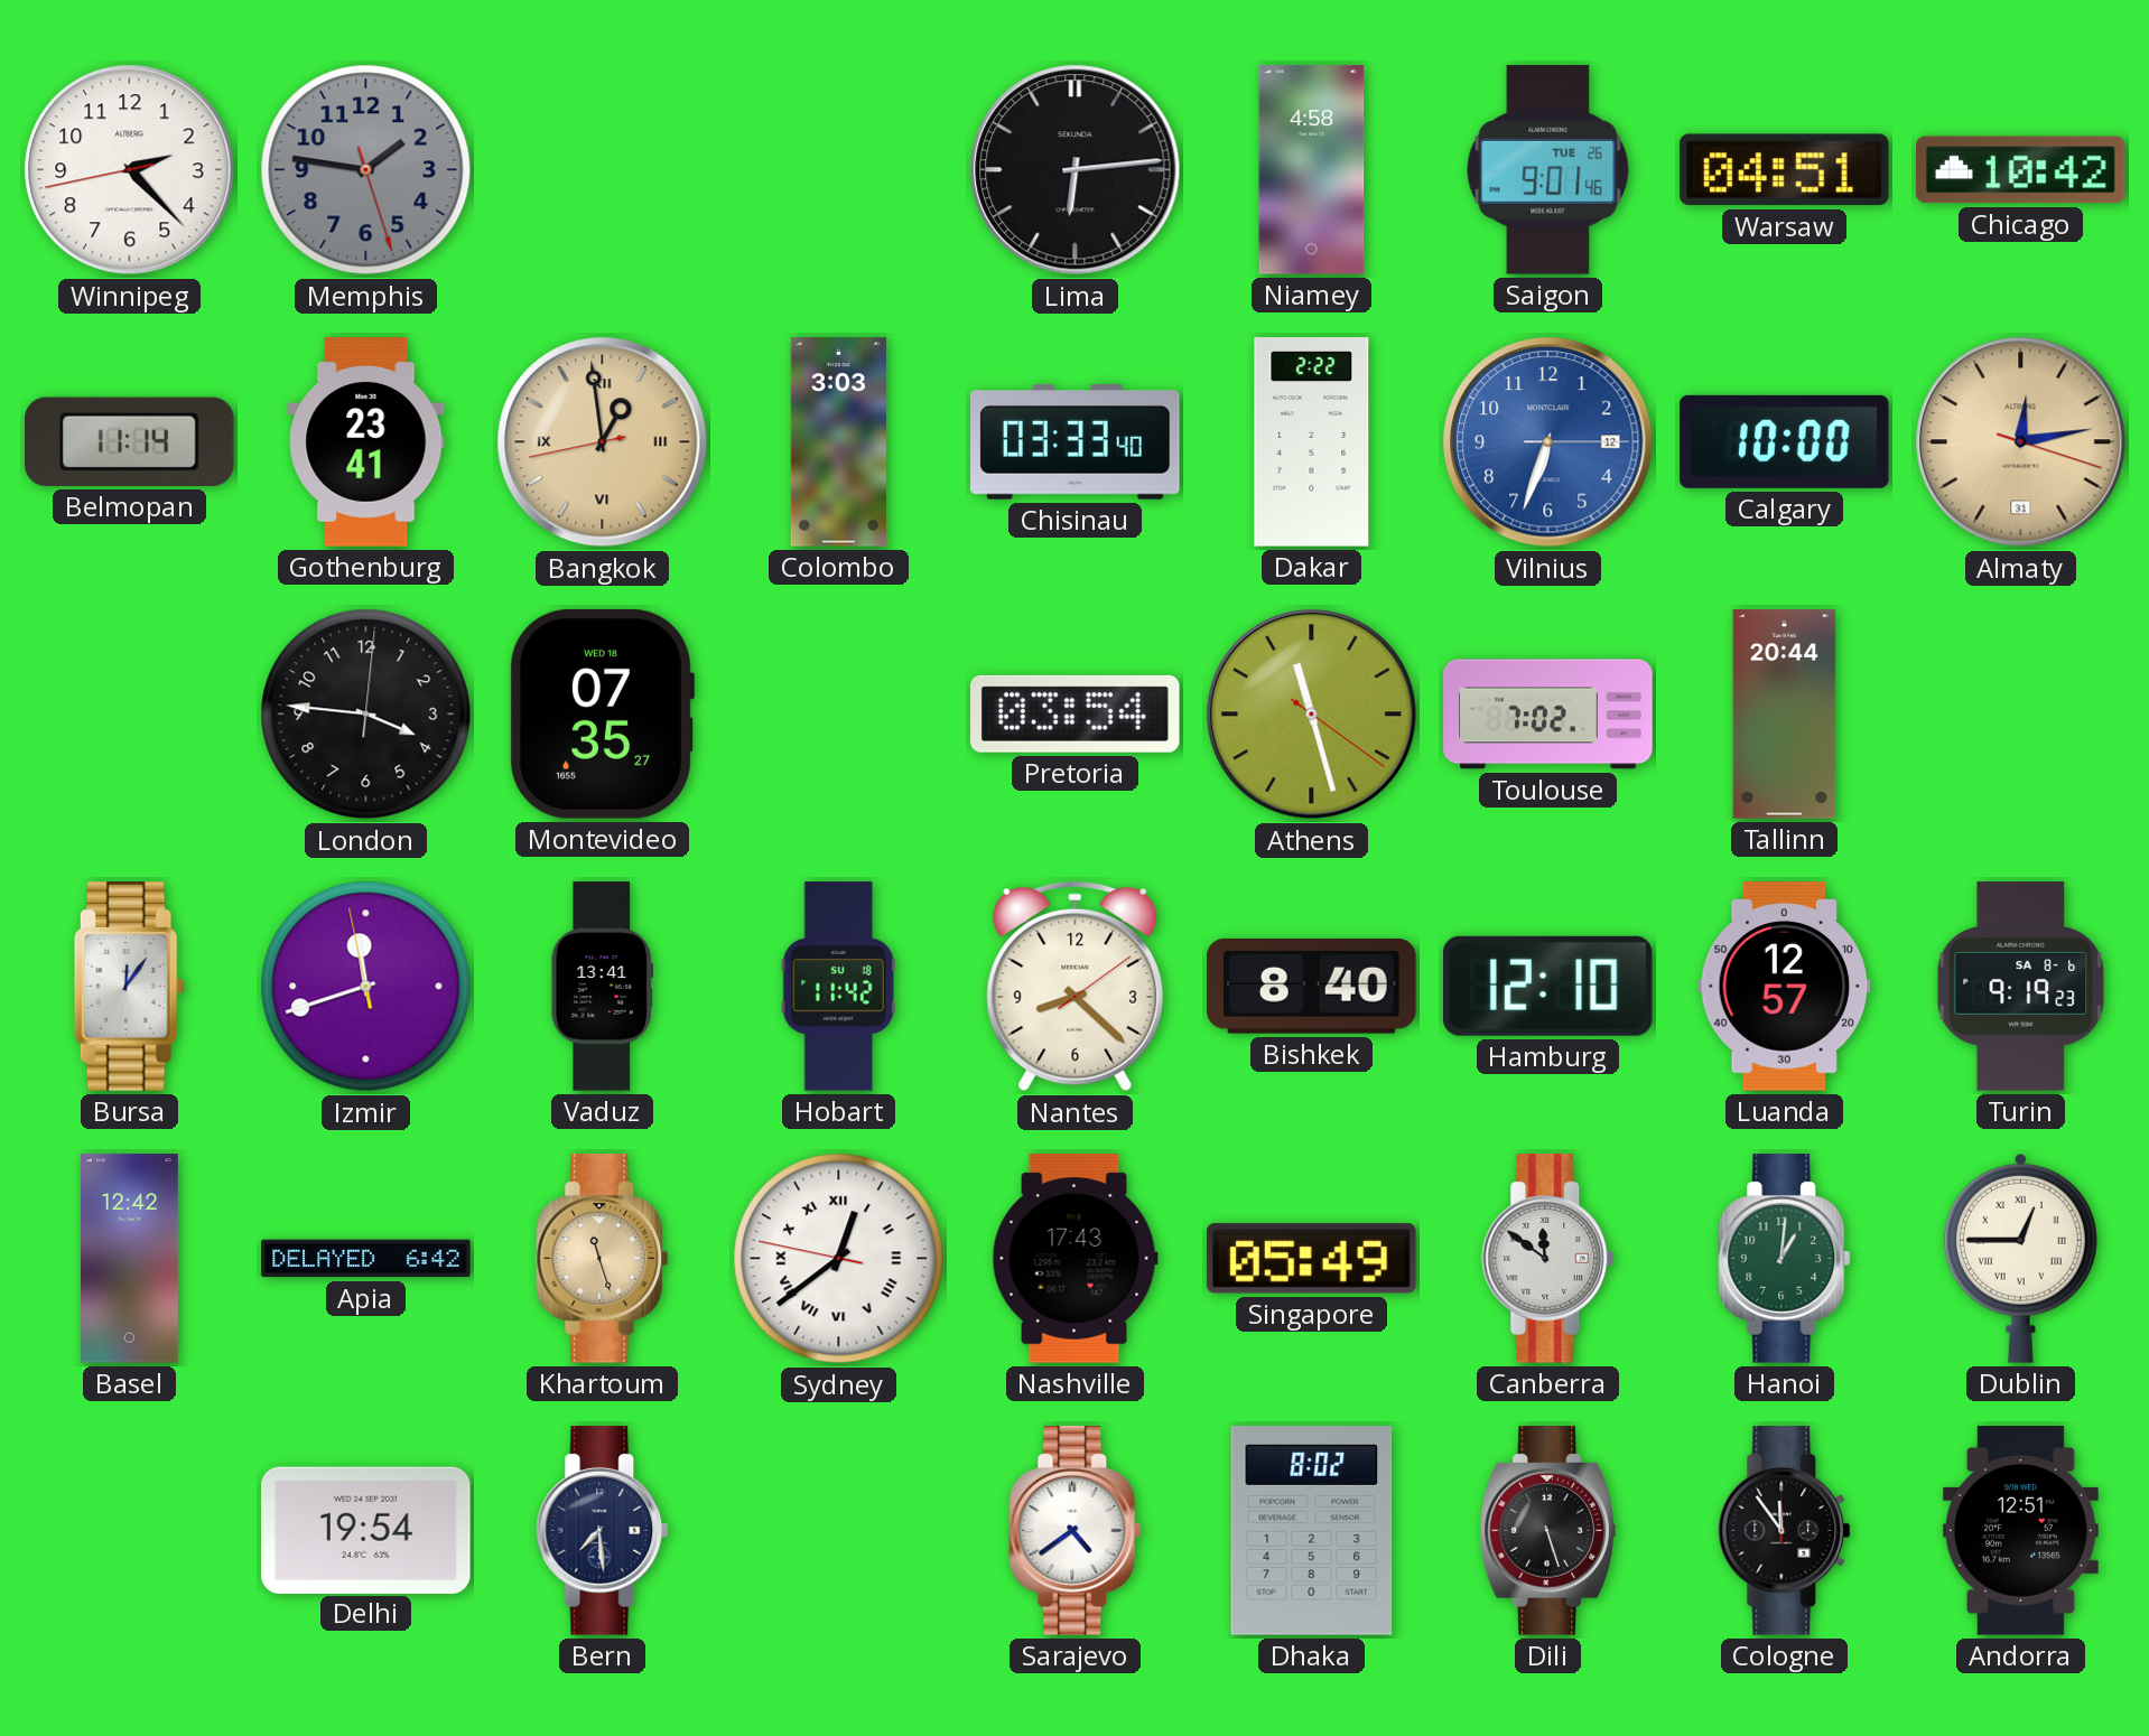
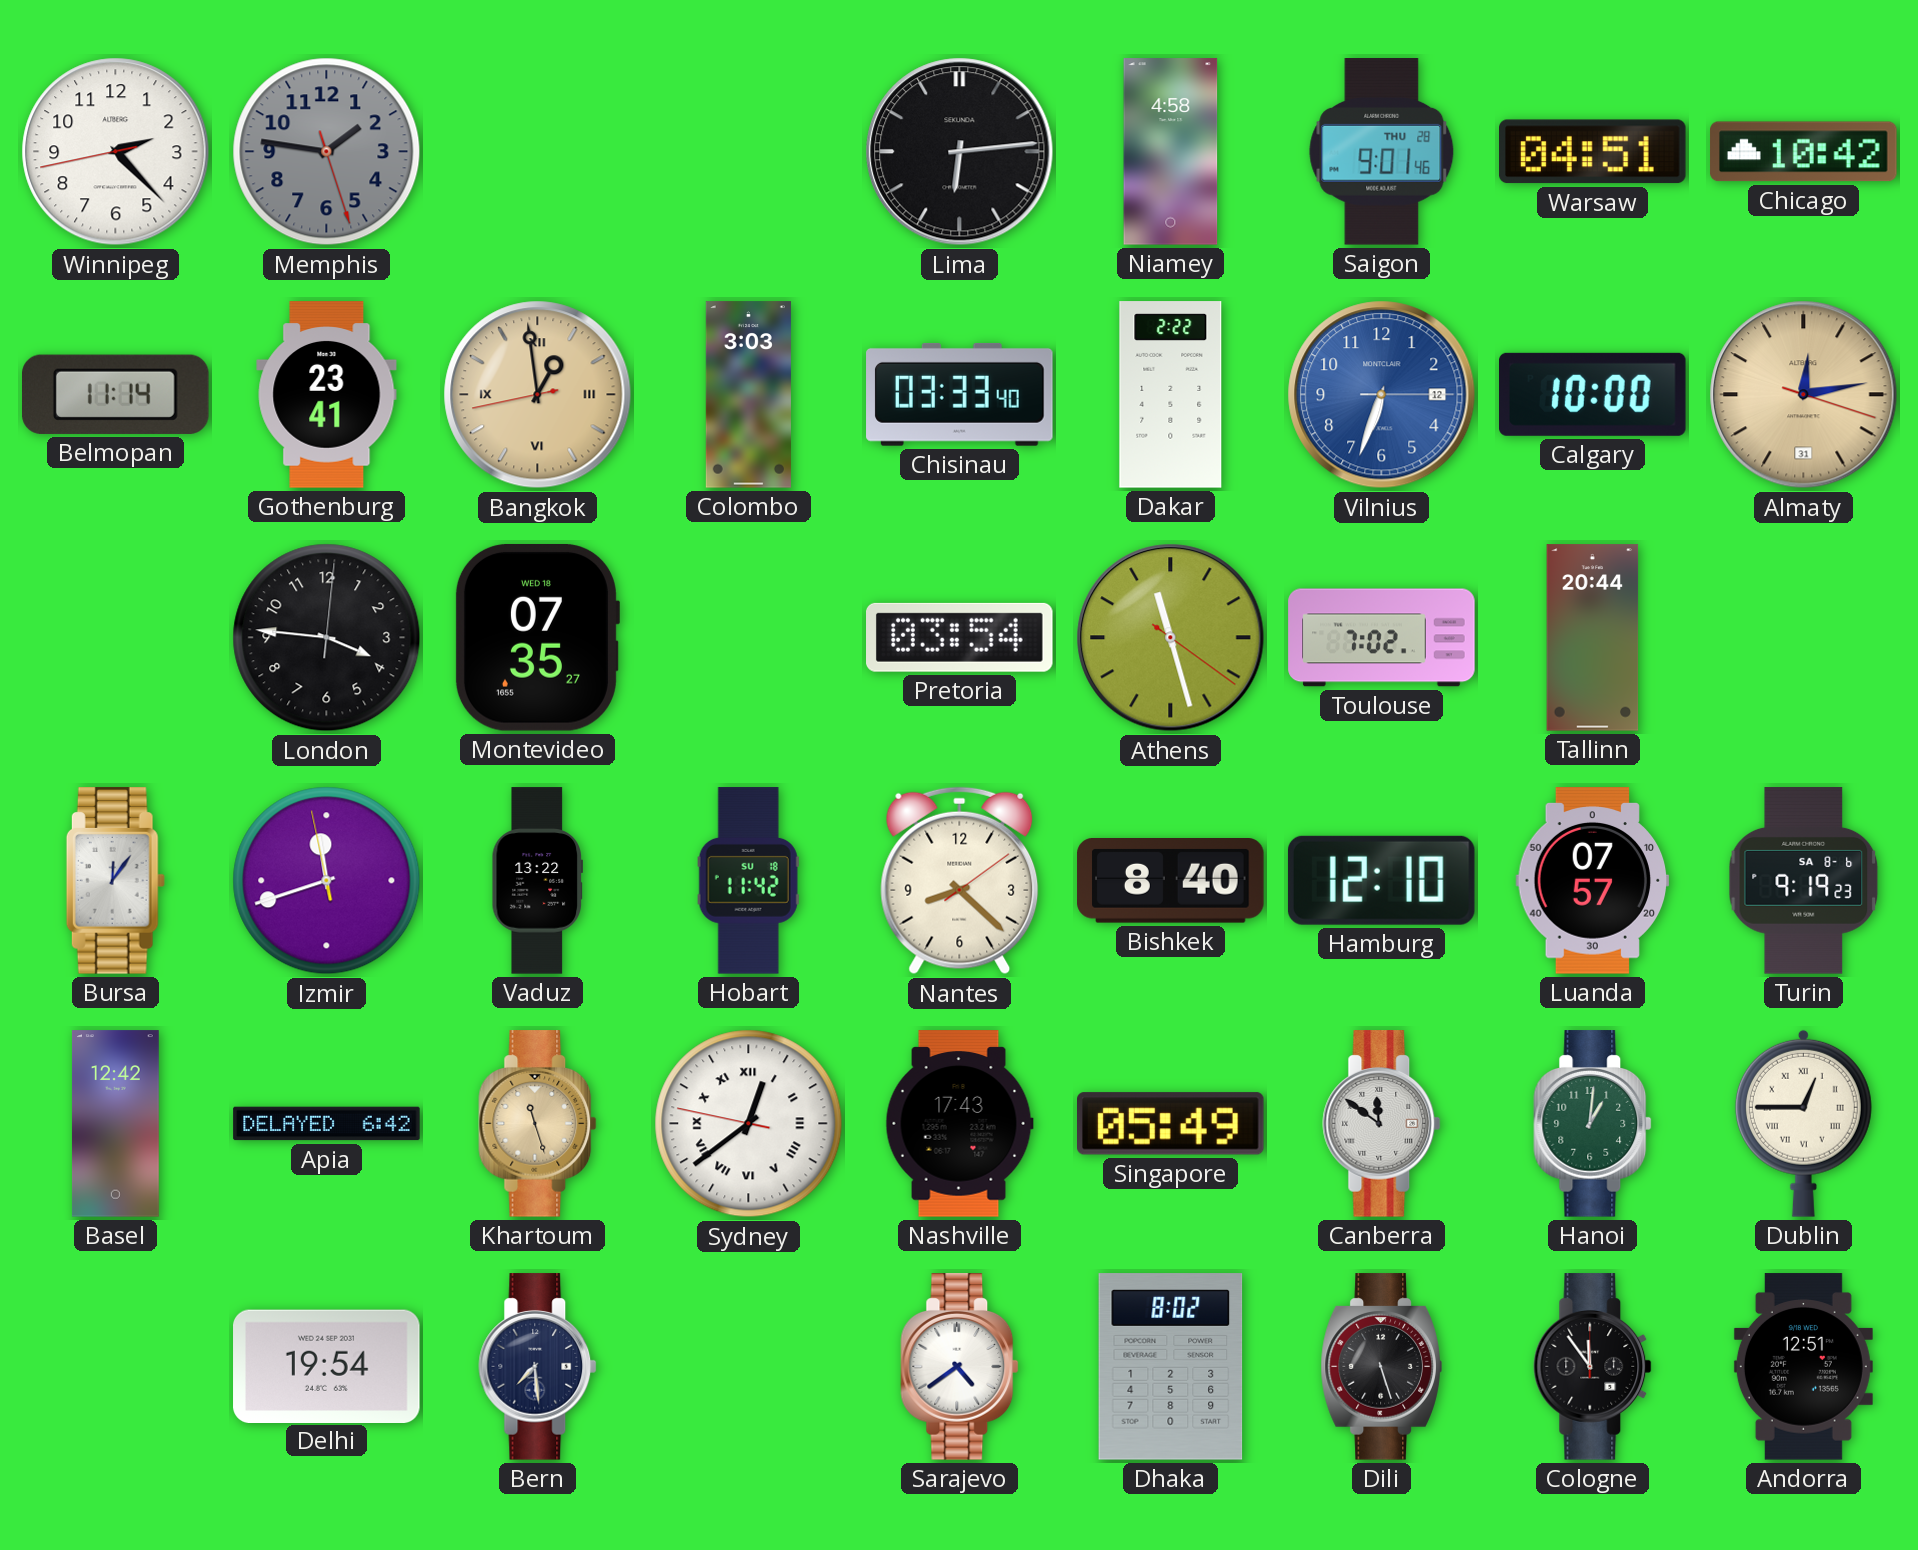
Saigon date: TUE 26 -> THU 28 (1382, 152)
Vaduz: 13:41 -> 13:22 (537, 881)
Luanda: 12:57 -> 07:57 (1593, 881)
